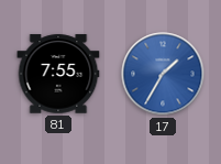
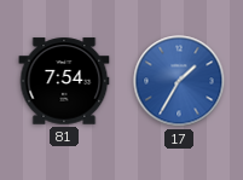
81: 7:55 -> 7:54 (64, 81)
